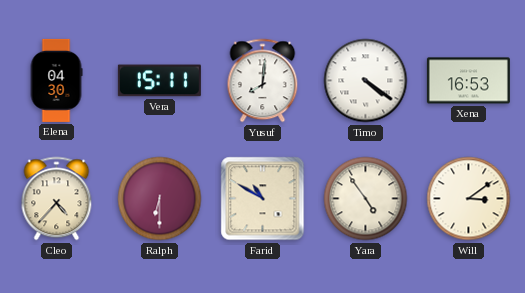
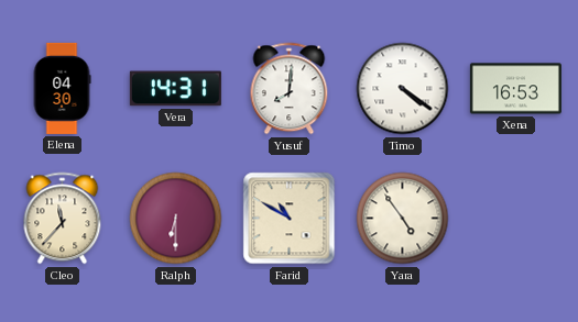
Vera: 15:11 -> 14:31 (175, 89)
Cleo: 4:37 -> 11:37 (63, 219)
Will: 3:09 -> none (469, 199)
